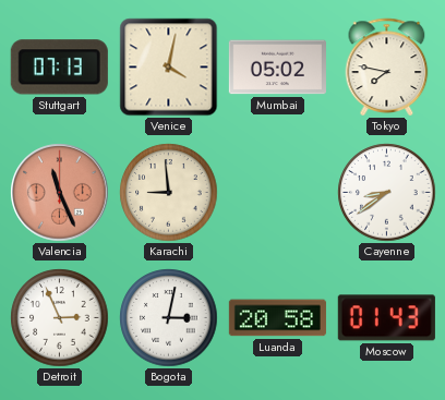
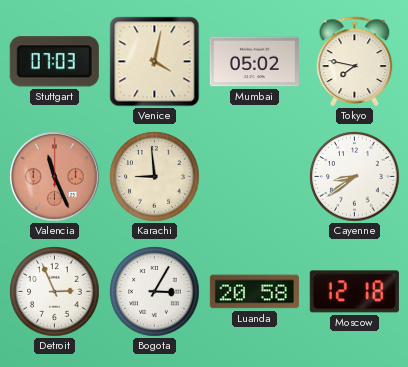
Stuttgart: 07:13 -> 07:03 (54, 62)
Bogota: 3:02 -> 3:05 (155, 292)
Moscow: 01:43 -> 12:18 (354, 292)
